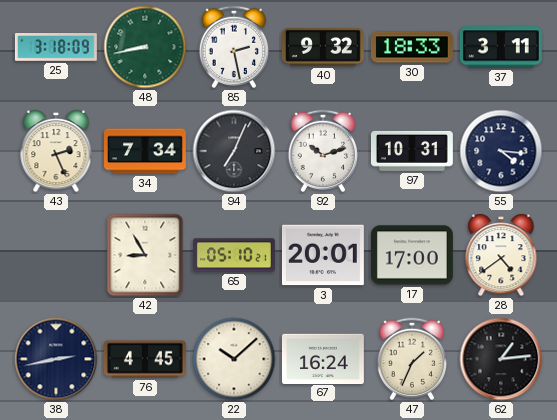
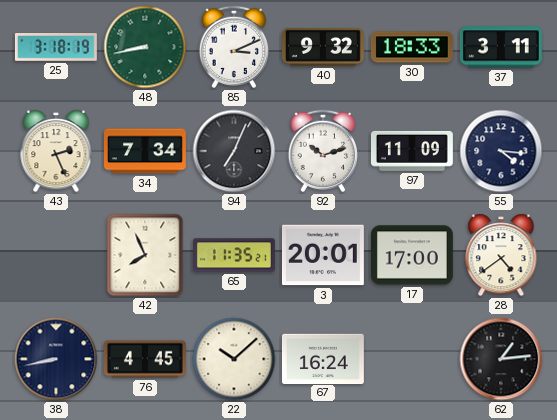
25: 3:18:09 -> 3:18:19 (56, 48)
85: 2:28 -> 3:11 (233, 47)
97: 10:31 -> 11:09 (412, 151)
42: 8:55 -> 7:56 (145, 255)
65: 05:10 -> 11:35 (235, 255)
38: 2:43 -> 8:43 (56, 359)
47: 1:34 -> none (411, 359)
